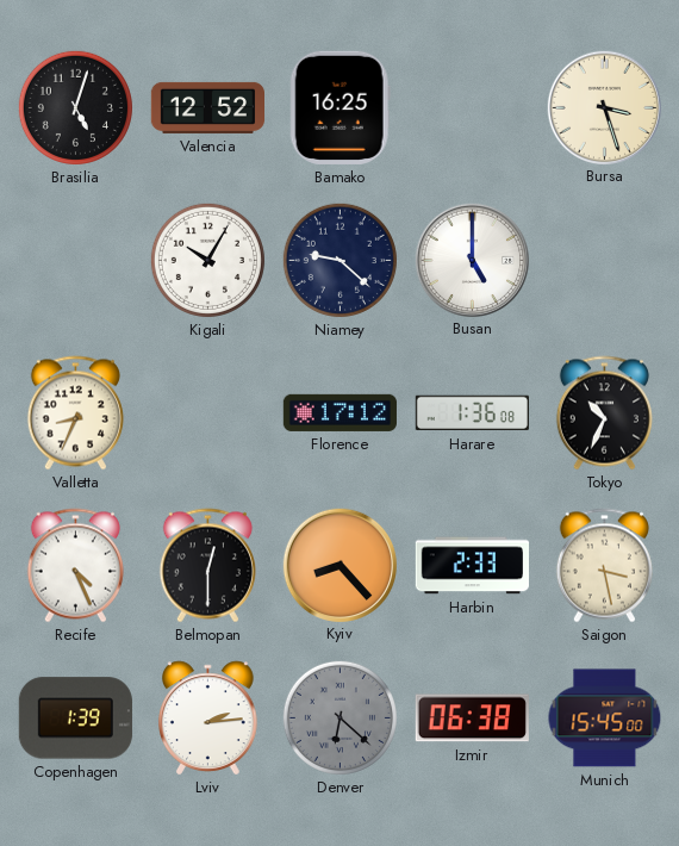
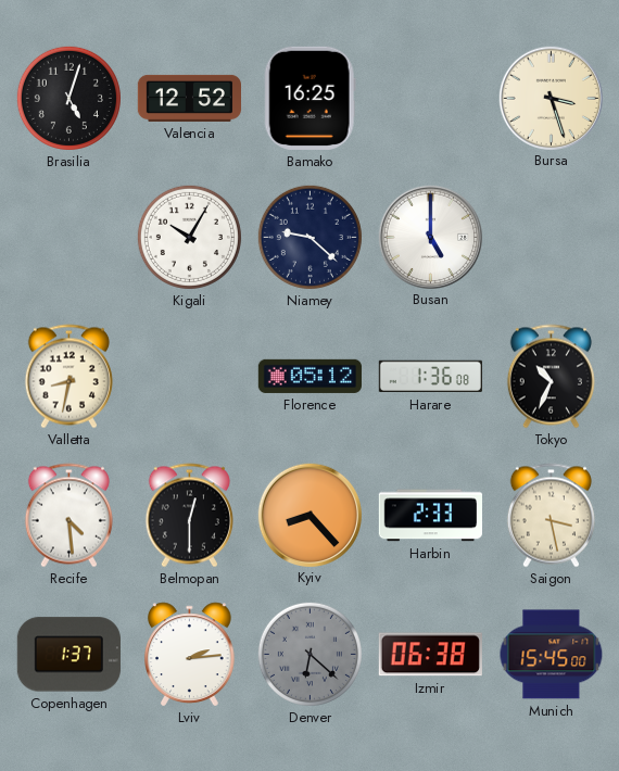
Valletta: 8:34 -> 8:32 (68, 377)
Florence: 17:12 -> 05:12 (309, 376)
Recife: 4:26 -> 4:29 (68, 516)
Copenhagen: 1:39 -> 1:37 (68, 655)
